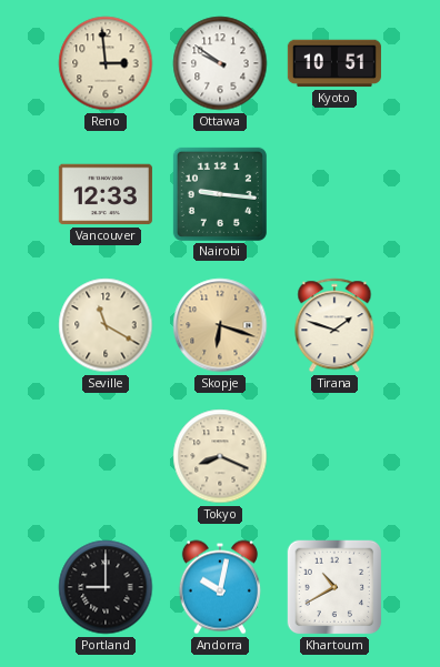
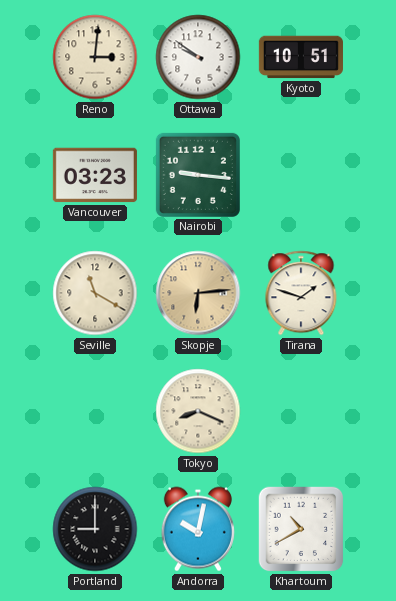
Reno: 2:59 -> 3:01 (95, 57)
Vancouver: 12:33 -> 03:23 (95, 175)
Skopje: 6:18 -> 6:14 (198, 293)
